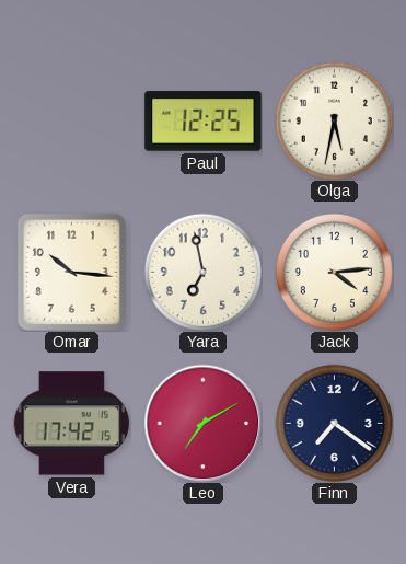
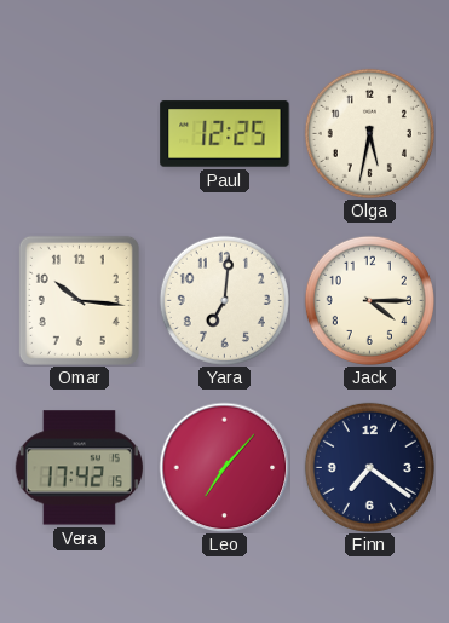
Yara: 6:58 -> 7:01 (224, 300)
Jack: 4:14 -> 4:15 (369, 300)
Leo: 7:10 -> 7:07 (224, 467)
